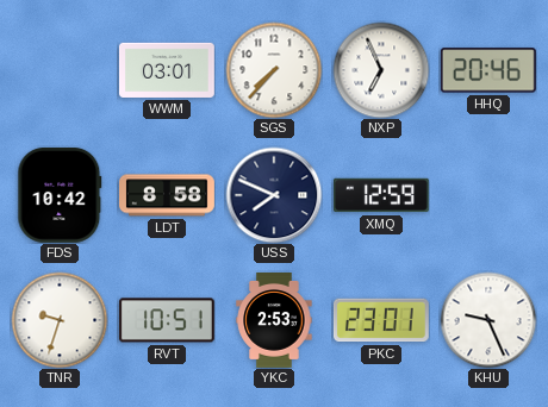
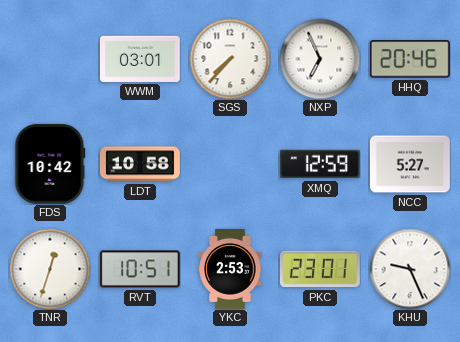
LDT: 8:58 -> 10:58 (141, 164)
USS: 7:49 -> none (274, 195)
NCC: none -> 5:27 (410, 164)
TNR: 9:33 -> 12:33 (50, 269)
